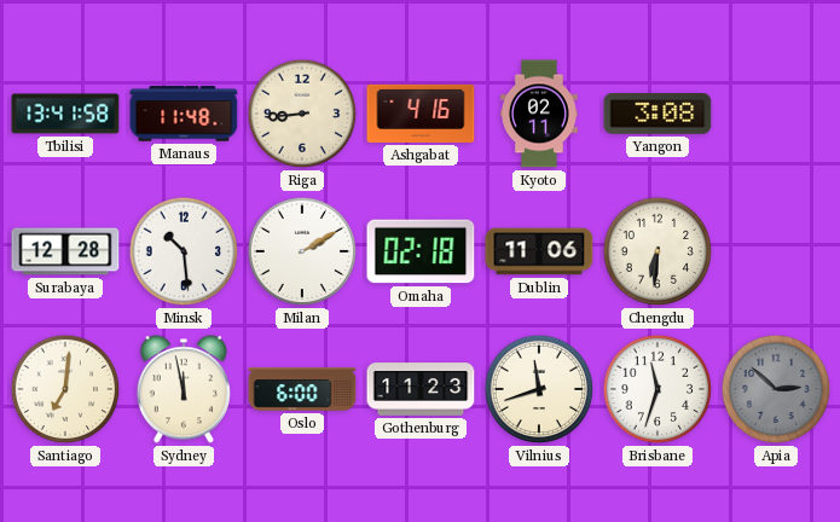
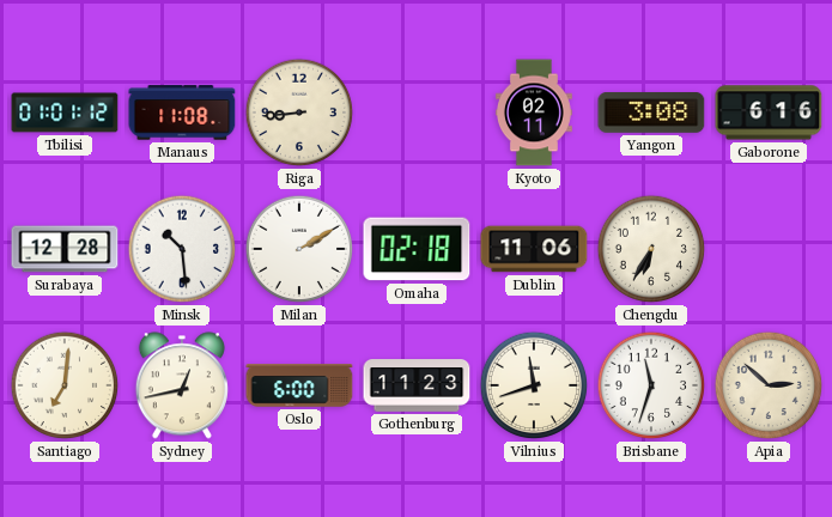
Tbilisi: 13:41 -> 01:01 (65, 112)
Manaus: 11:48 -> 11:08 (182, 112)
Ashgabat: 4:16 -> none (421, 114)
Gaborone: none -> 6:16 (769, 112)
Chengdu: 6:31 -> 6:35 (651, 249)
Sydney: 11:58 -> 12:43 (182, 385)
Apia dial: grey -> cream (769, 385)
